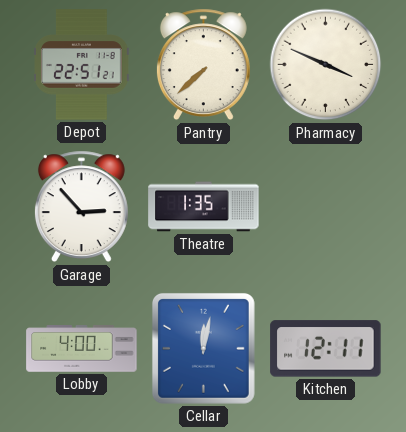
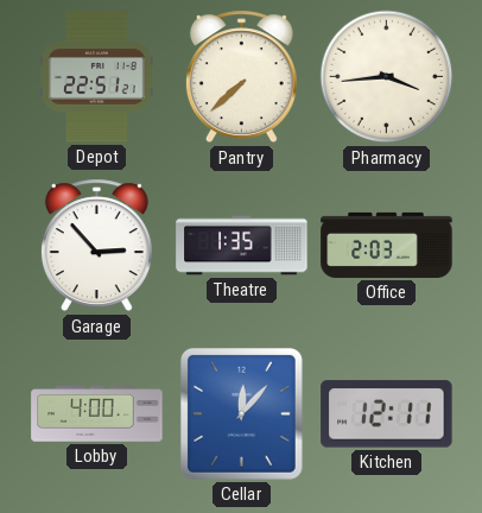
Pharmacy: 3:49 -> 3:44 (387, 77)
Office: none -> 2:03 (387, 245)
Cellar: 12:02 -> 12:07 (241, 413)
